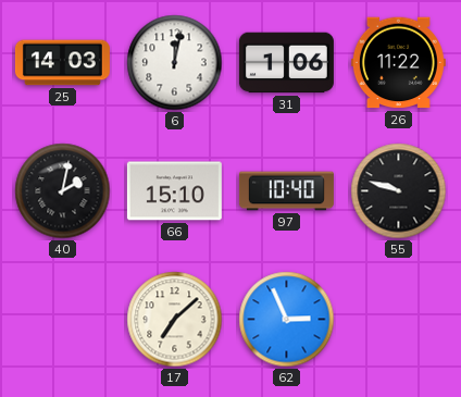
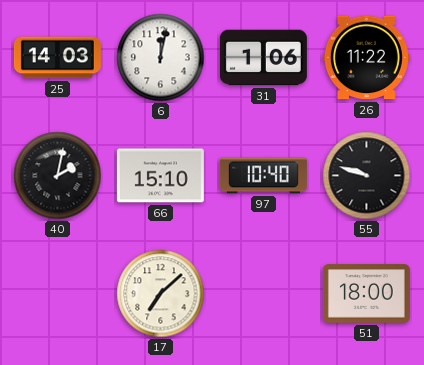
62: 2:56 -> none (287, 320)
51: none -> 18:00 (366, 294)
